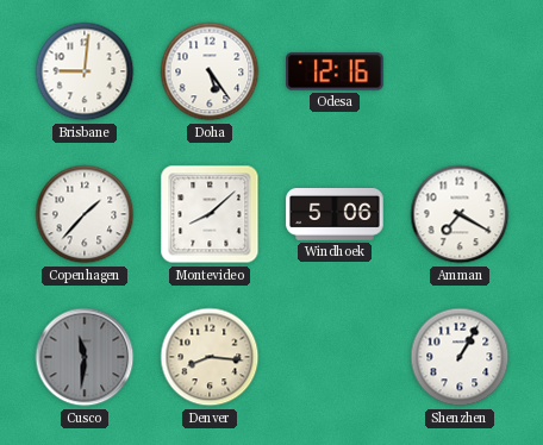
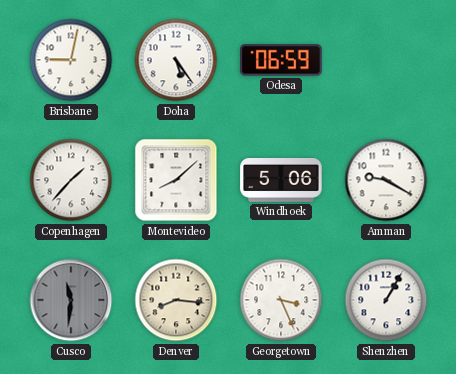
Brisbane: 9:01 -> 9:02 (71, 60)
Odesa: 12:16 -> 06:59 (281, 60)
Amman: 7:20 -> 9:20 (386, 180)
Georgetown: none -> 3:26 (281, 300)
